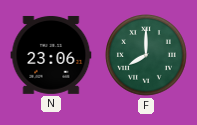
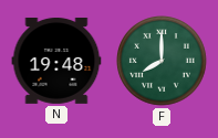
N: 23:06 -> 19:48 (56, 61)
